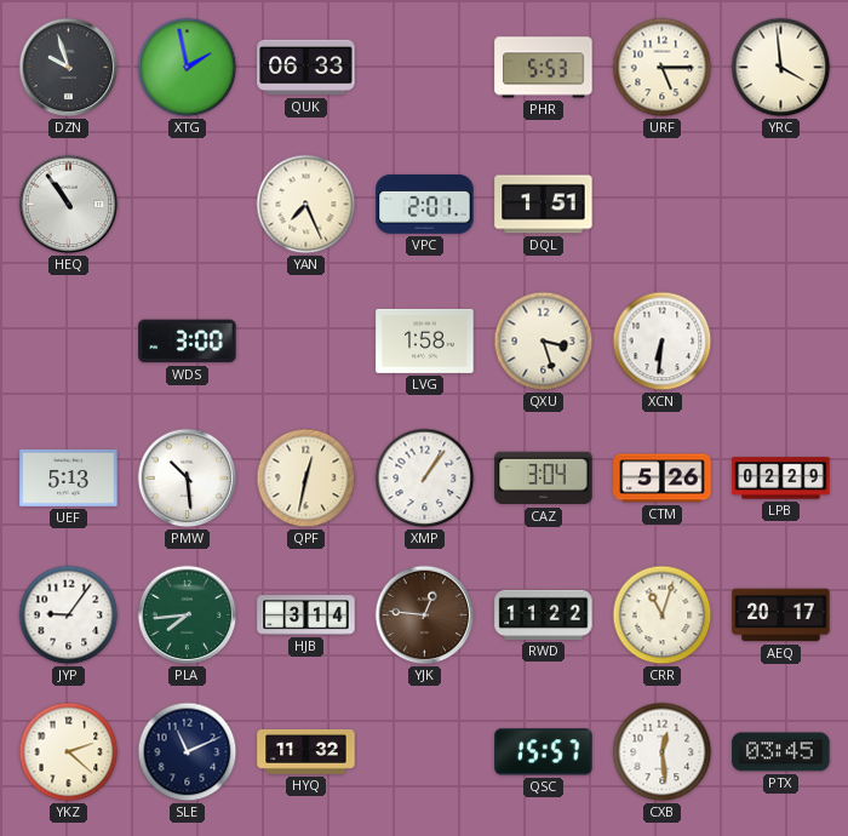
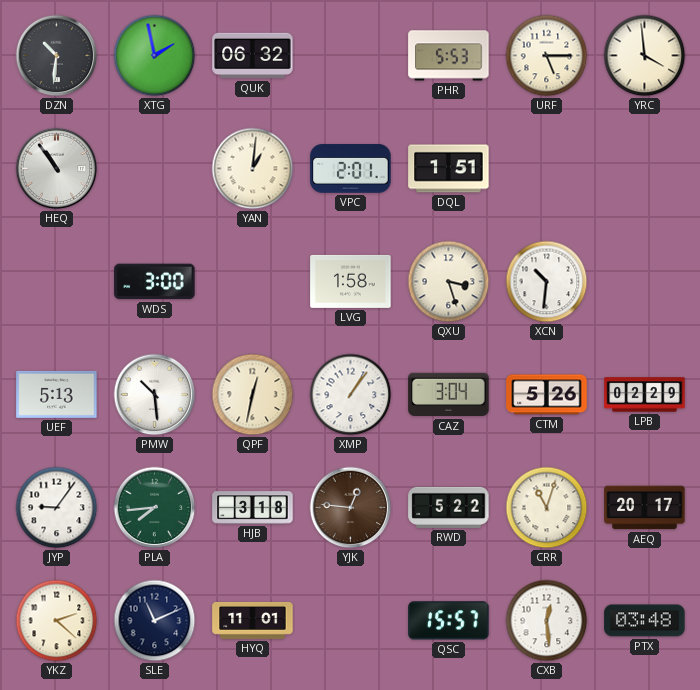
DZN: 9:57 -> 10:31 (57, 56)
QUK: 06:33 -> 06:32 (253, 56)
YAN: 7:26 -> 1:01 (253, 169)
XCN: 6:31 -> 10:31 (547, 282)
HJB: 3:14 -> 3:18 (253, 508)
RWD: 11:22 -> 5:22 (449, 507)
HYQ: 11:32 -> 11:01 (253, 621)
PTX: 03:45 -> 03:48 (645, 621)
